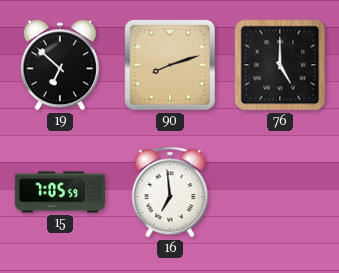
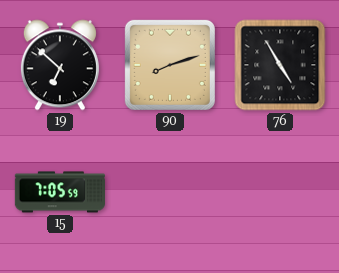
76: 5:00 -> 4:55 (280, 65)
16: 6:59 -> none (170, 192)
